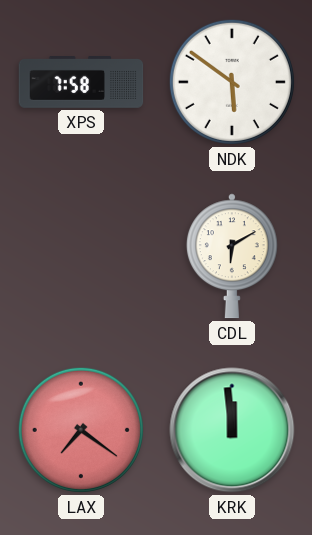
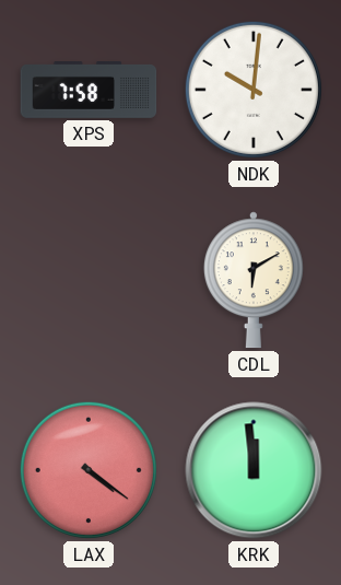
NDK: 5:51 -> 10:01 (254, 90)
LAX: 7:21 -> 4:21 (89, 470)
